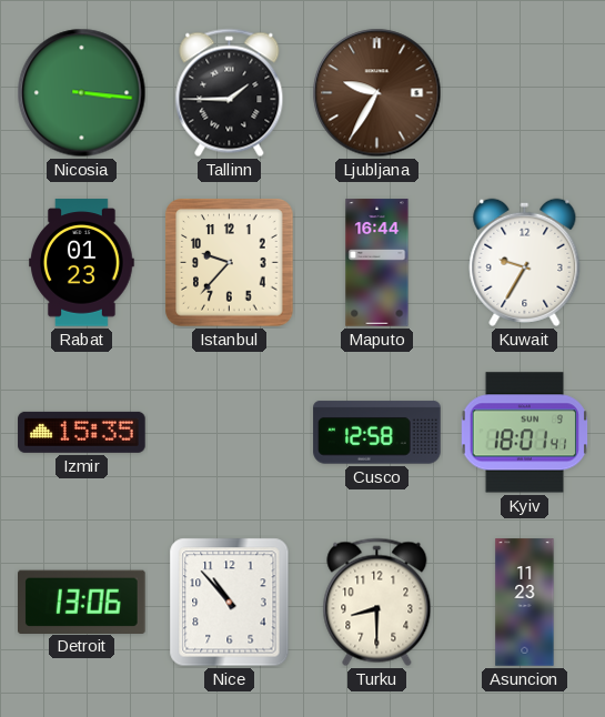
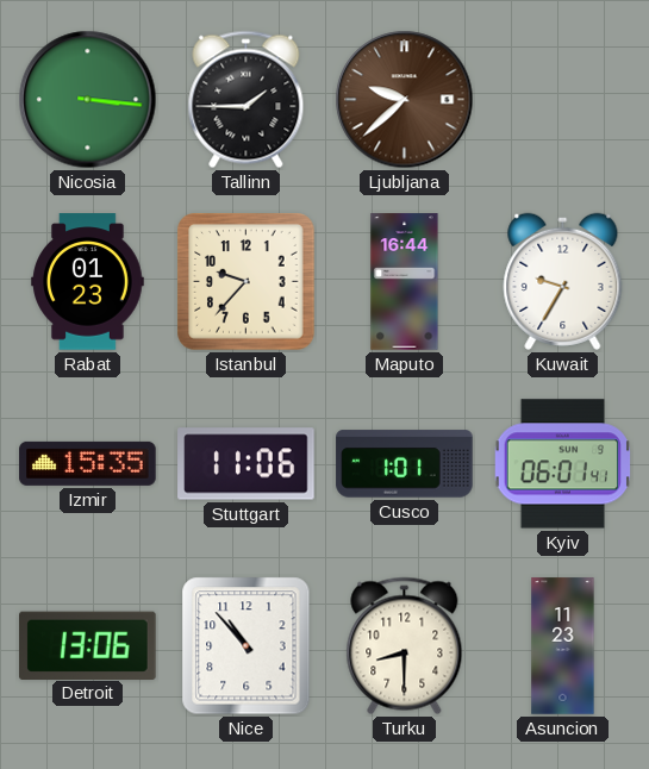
Ljubljana: 9:35 -> 9:38 (405, 100)
Stuttgart: none -> 11:06 (247, 464)
Cusco: 12:58 -> 1:01 (405, 464)
Kyiv: 18:01 -> 06:01 (563, 464)
